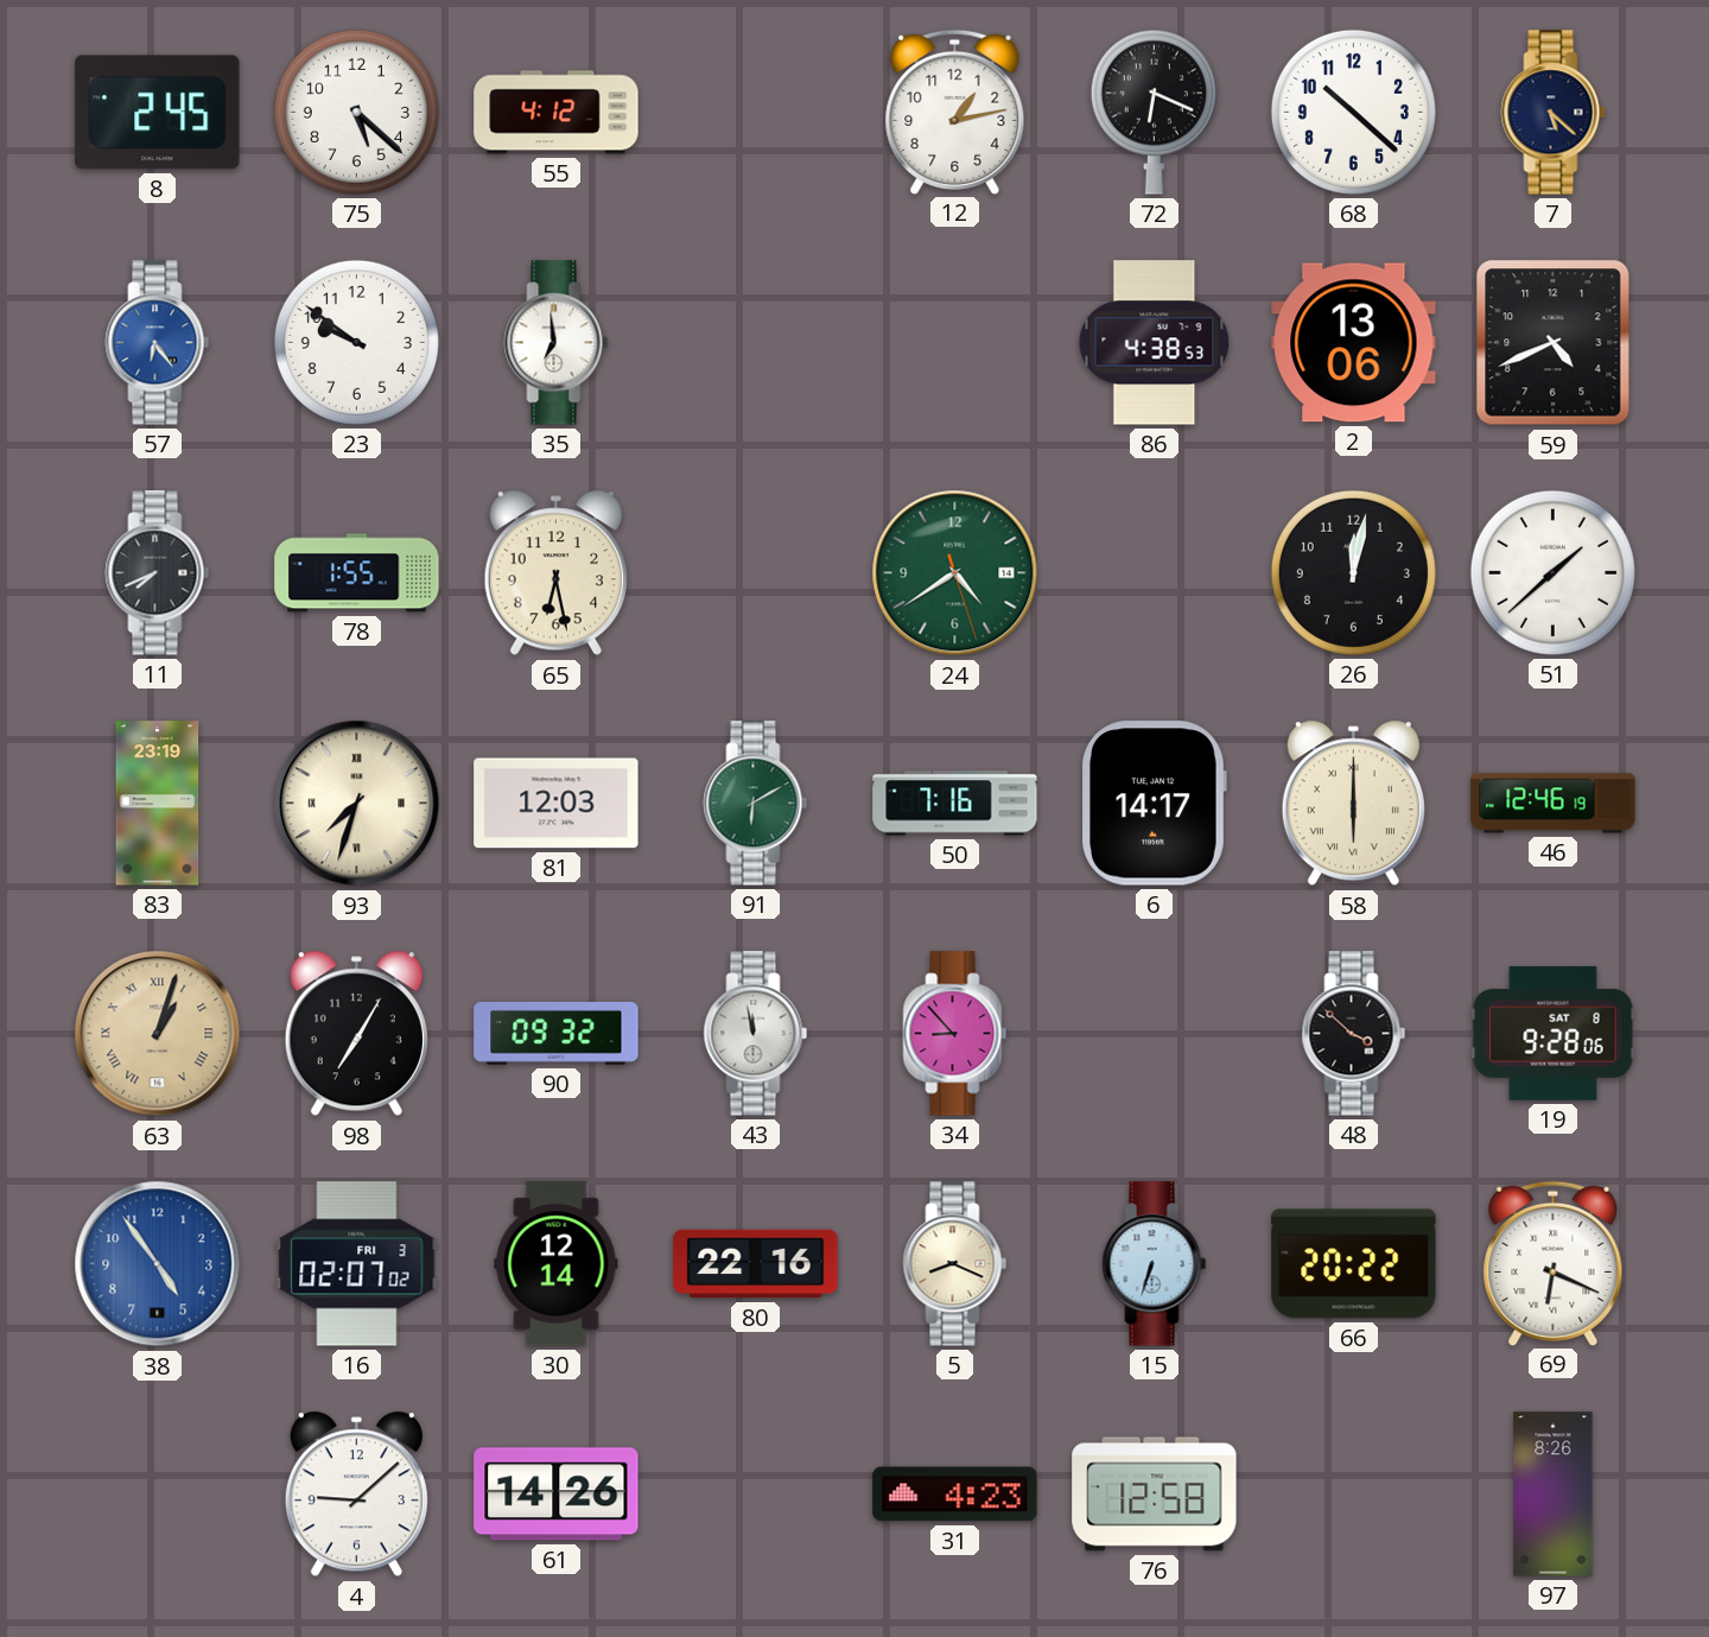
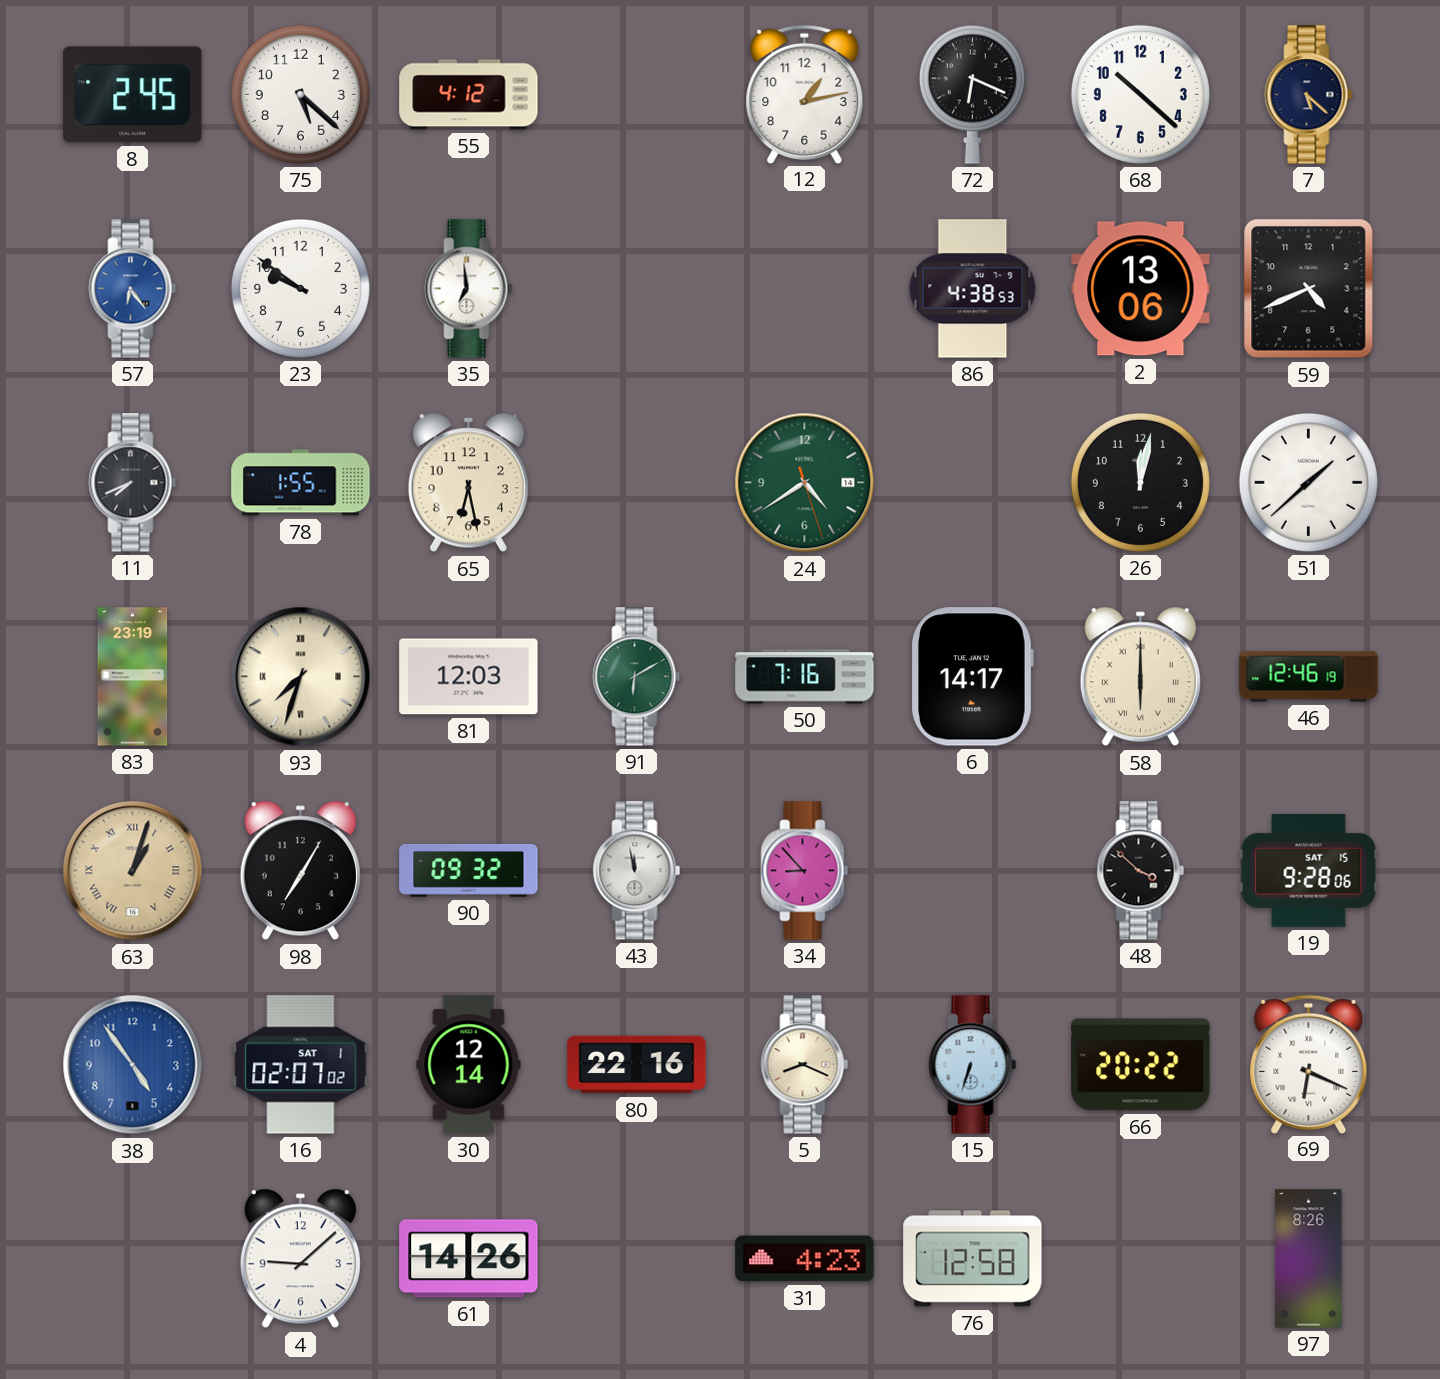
19 date: SAT 8 -> SAT 15 (1309, 870)
16 date: FRI 3 -> SAT 1 (301, 1065)
